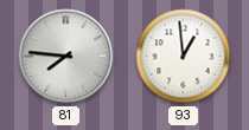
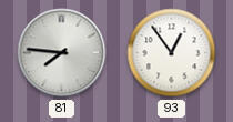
93: 12:59 -> 12:54 (172, 53)
